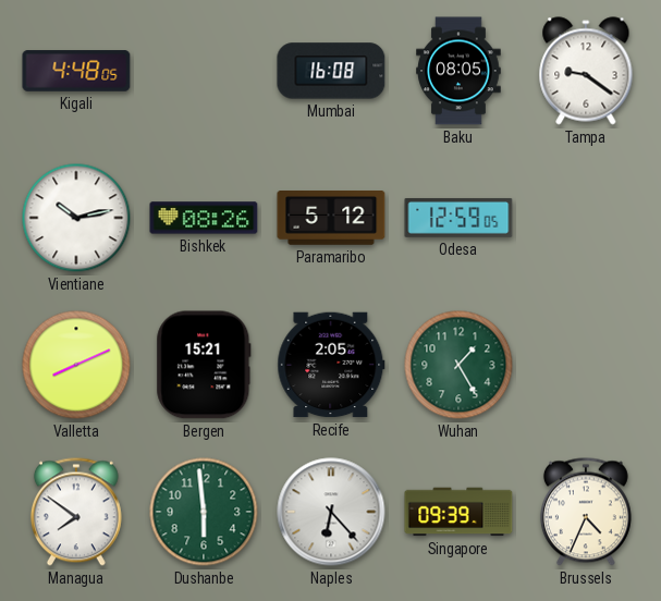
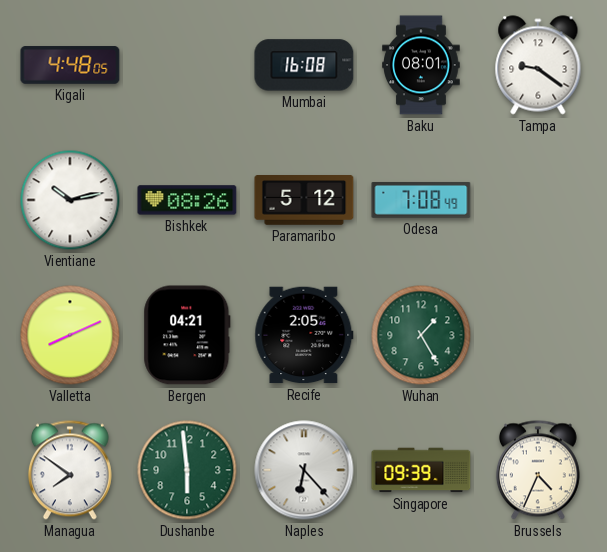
Baku: 08:05 -> 08:01 (421, 65)
Odesa: 12:59 -> 7:08 (421, 200)
Bergen: 15:21 -> 04:21 (187, 335)
